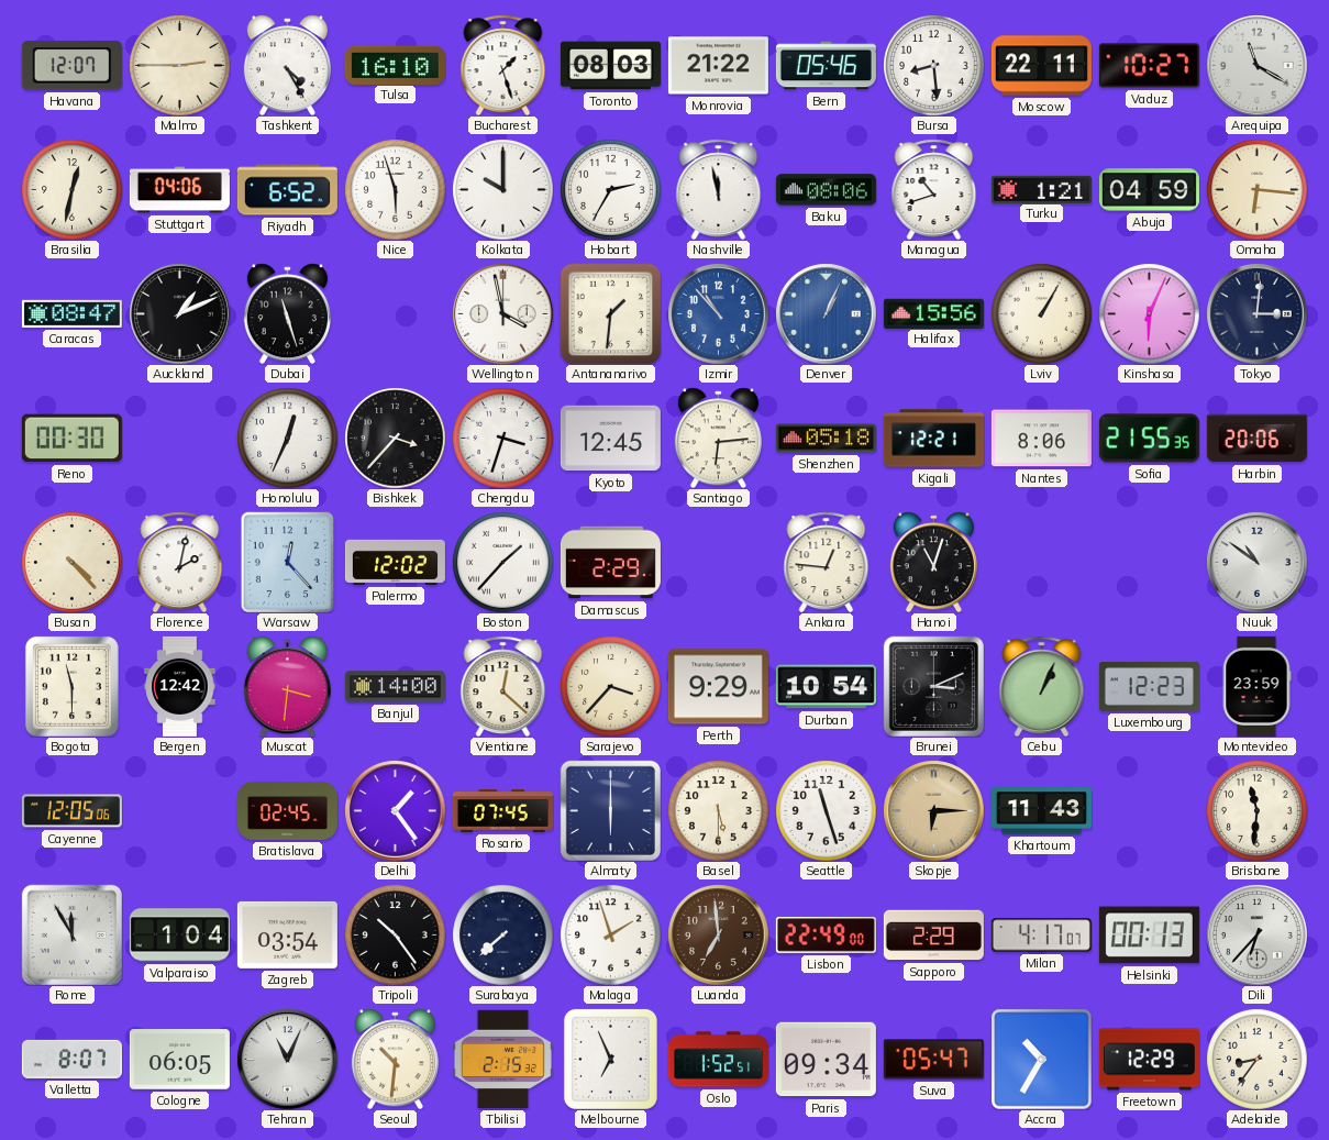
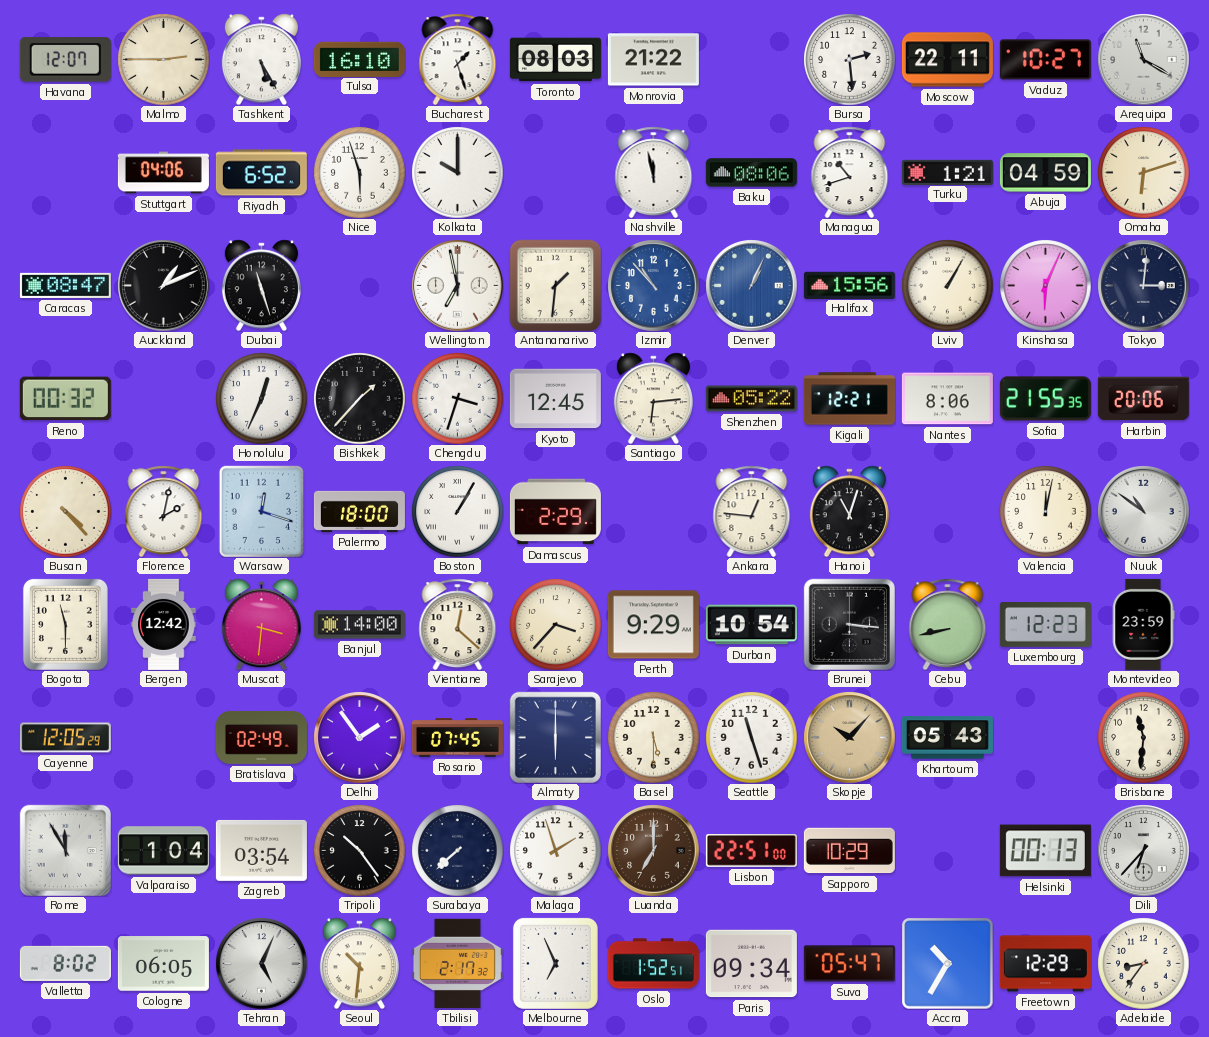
Tashkent: 4:25 -> 5:25 (261, 59)
Bern: 05:46 -> none (826, 66)
Bursa: 8:29 -> 2:29 (849, 59)
Brasilia: 12:32 -> none (71, 189)
Hobart: 2:35 -> none (610, 189)
Omaha: 6:16 -> 6:12 (1143, 172)
Wellington: 3:58 -> 6:58 (457, 285)
Reno: 00:30 -> 00:32 (65, 399)
Bishkek: 3:37 -> 1:37 (359, 398)
Shenzhen: 05:18 -> 05:22 (751, 399)
Warsaw: 12:23 -> 12:18 (261, 511)
Palermo: 12:02 -> 18:00 (359, 511)
Boston: 1:37 -> 1:05 (457, 511)
Valencia: none -> 12:02 (1045, 511)
Brunei: 3:11 -> 3:16 (849, 624)
Cebu: 1:04 -> 8:43 (948, 624)
Cayenne: 12:05:06 -> 12:05:29 (65, 738)
Bratislava: 02:45 -> 02:49 (261, 737)
Delhi: 1:24 -> 1:54 (359, 737)
Skopje: 6:15 -> 10:07 (849, 737)
Khartoum: 11:43 -> 05:43 (947, 738)
Luanda: 6:59 -> 7:00 (653, 850)
Lisbon: 22:49 -> 22:51 (751, 851)
Sapporo: 2:29 -> 10:29 (849, 851)
Milan: 4:17 -> none (1041, 936)
Valletta: 8:07 -> 8:02 (65, 963)
Tehran: 11:04 -> 5:04 (261, 963)
Tbilisi: 2:15 -> 2:17 (457, 964)
